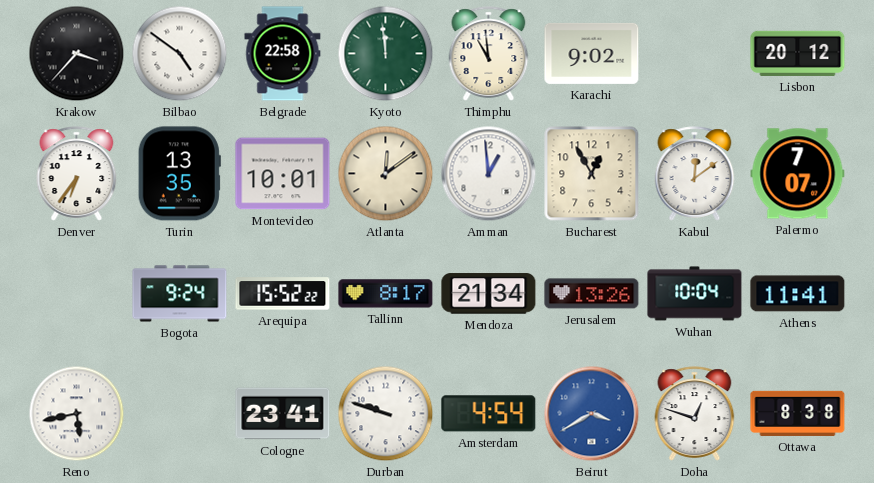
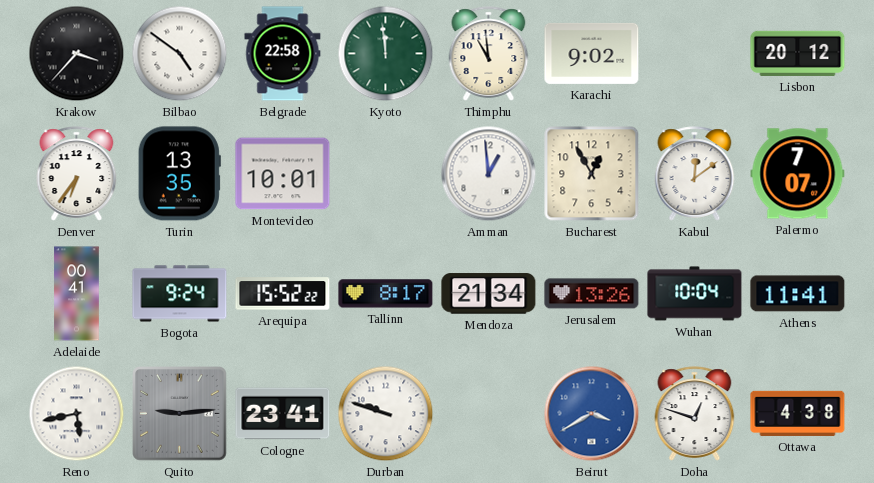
Atlanta: 12:09 -> none (386, 174)
Adelaide: none -> 00:41 (77, 294)
Quito: none -> 9:14 (180, 414)
Amsterdam: 4:54 -> none (489, 414)
Ottawa: 8:38 -> 4:38 (798, 413)
